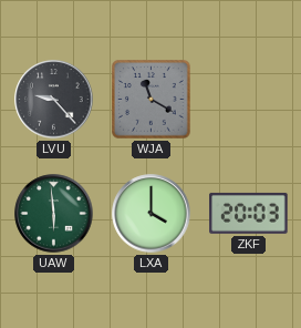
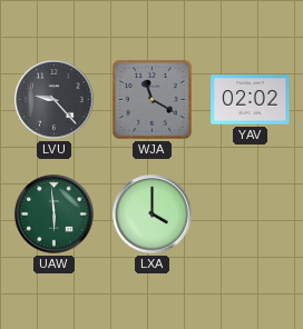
YAV: none -> 02:02 (251, 100)
ZKF: 20:03 -> none (249, 213)
